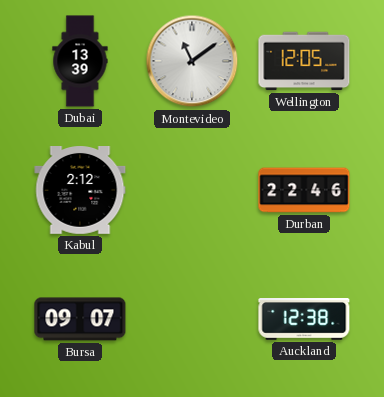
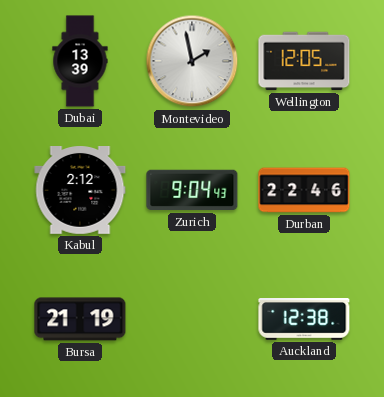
Montevideo: 11:09 -> 1:58 (192, 61)
Zurich: none -> 9:04 (192, 190)
Bursa: 09:07 -> 21:19 (80, 319)
